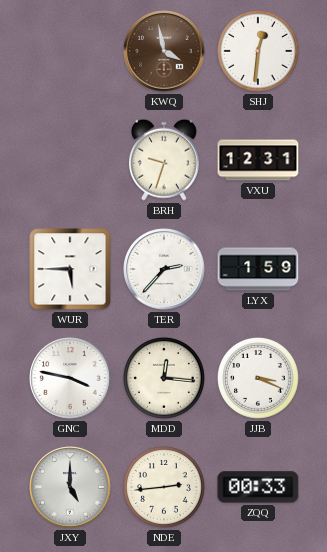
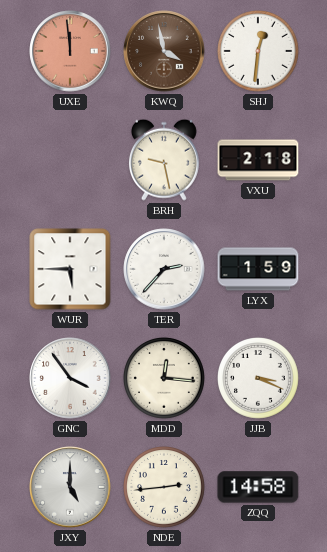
UXE: none -> 11:59 (70, 51)
BRH: 9:33 -> 9:28 (164, 160)
VXU: 12:31 -> 2:18 (258, 160)
GNC: 3:47 -> 3:54 (70, 378)
ZQQ: 00:33 -> 14:58 (258, 487)
